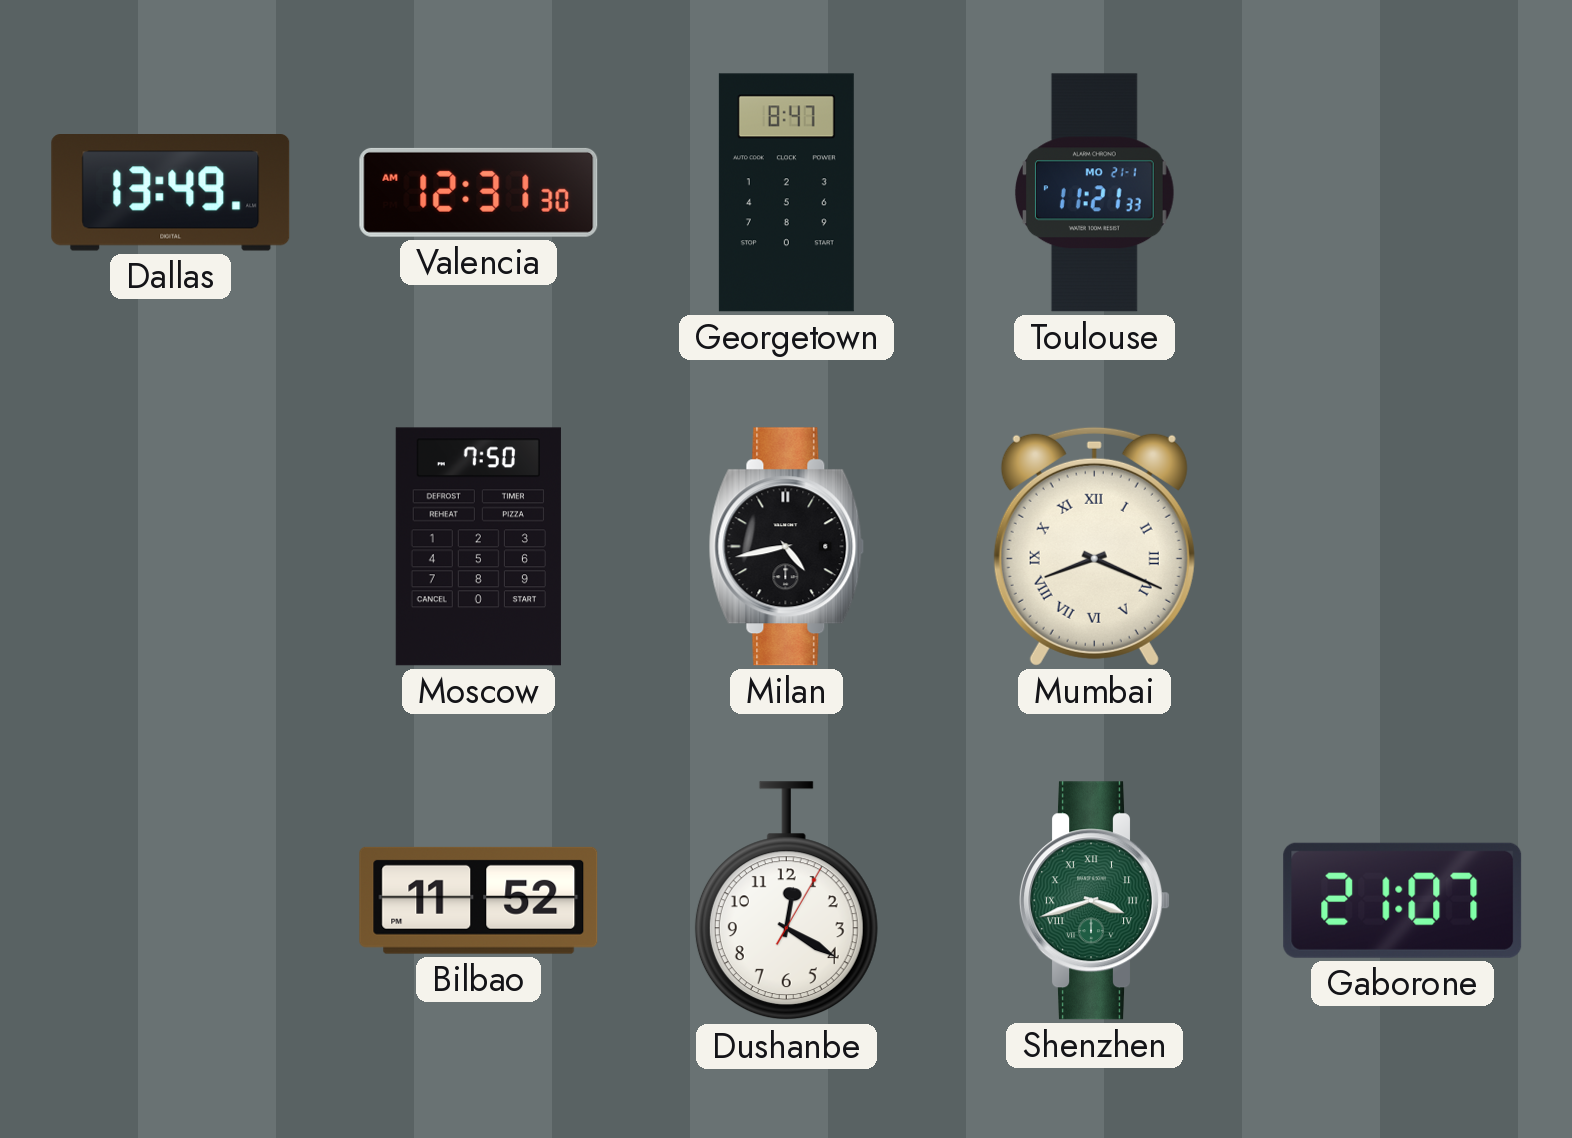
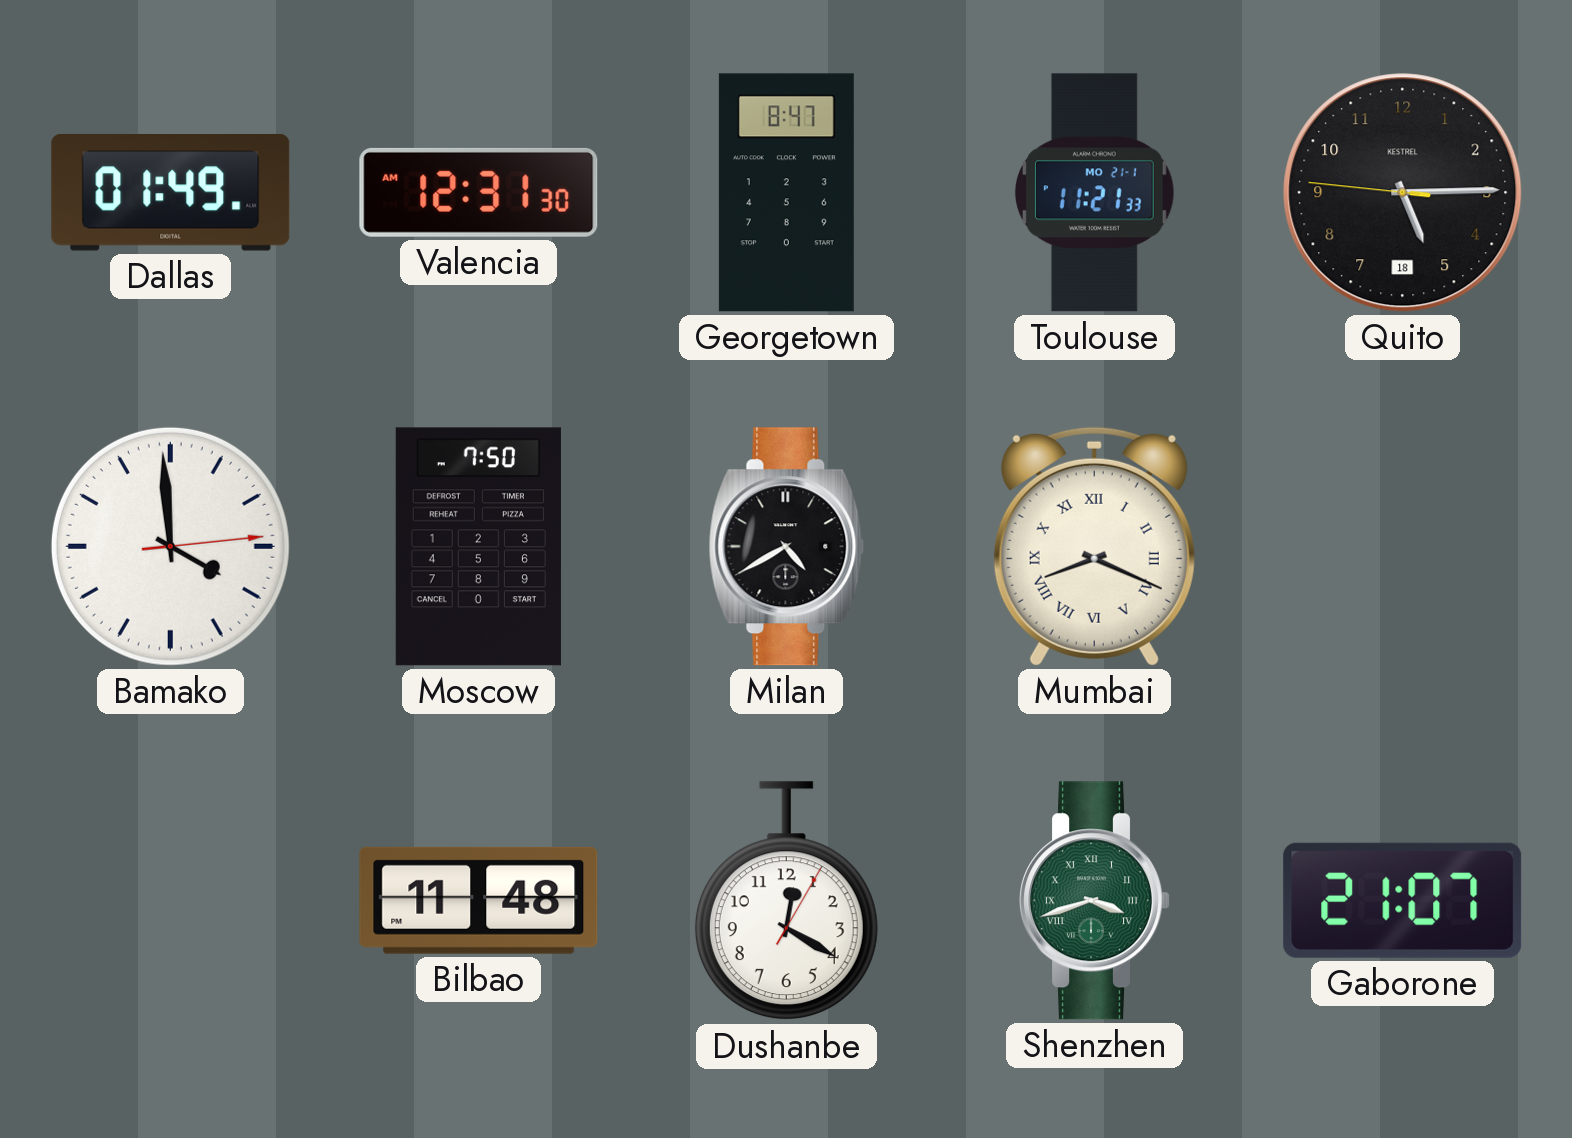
Dallas: 13:49 -> 01:49 (171, 193)
Quito: none -> 5:14 (1403, 193)
Bamako: none -> 3:59 (170, 546)
Milan: 4:43 -> 4:40 (787, 547)
Bilbao: 11:52 -> 11:48 (479, 900)
